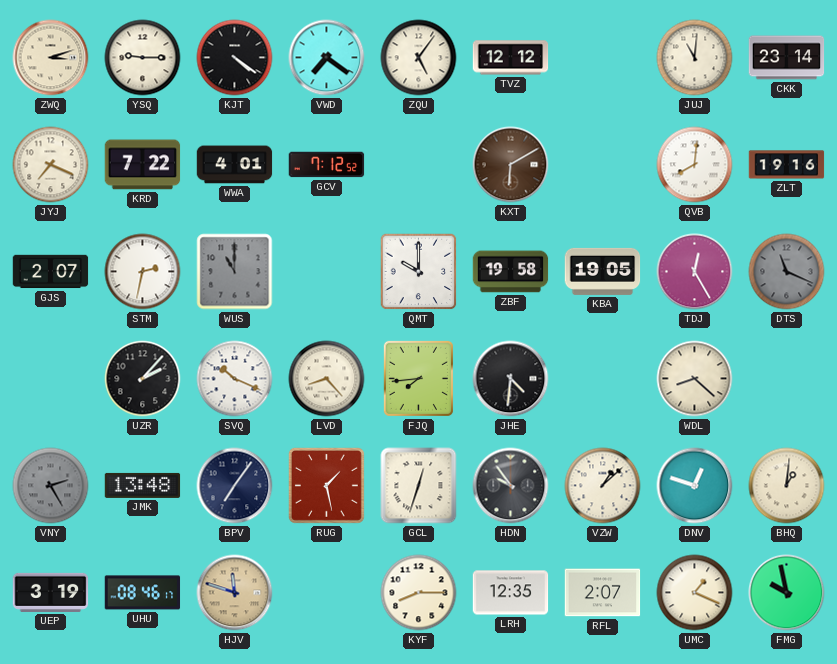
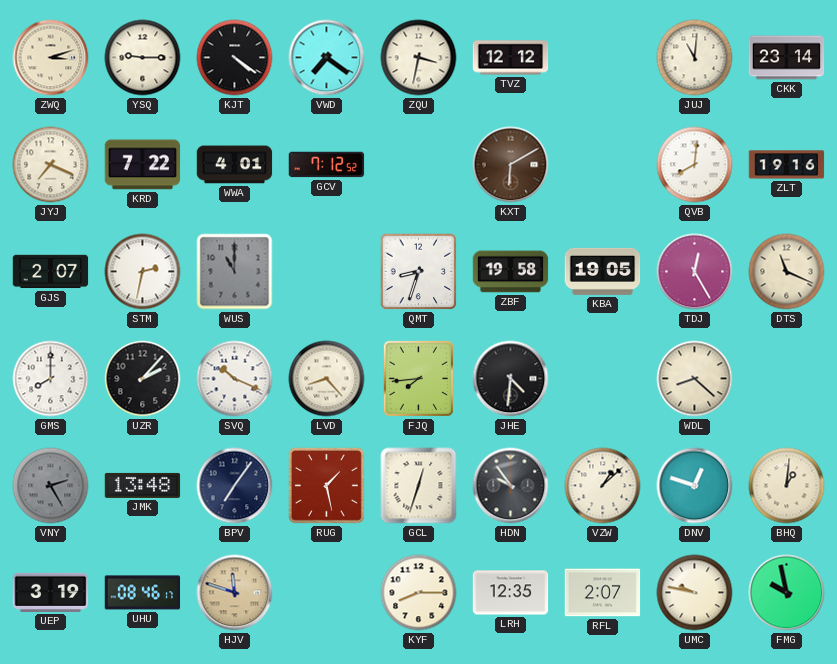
ZQU: 5:06 -> 3:32 (419, 58)
QMT: 10:00 -> 8:33 (419, 272)
DTS dial: grey -> cream (787, 272)
GMS: none -> 8:00 (51, 379)
UMC: 1:19 -> 9:47 (695, 593)
